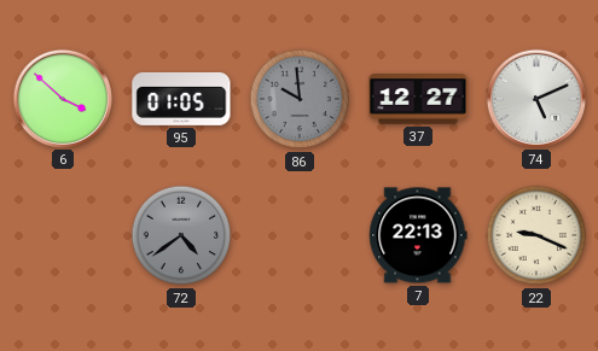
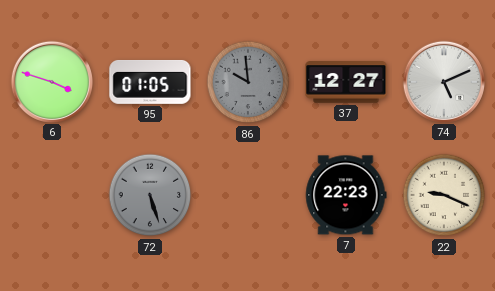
6: 3:52 -> 3:48 (51, 81)
72: 4:39 -> 5:27 (150, 195)
7: 22:13 -> 22:23 (346, 195)
